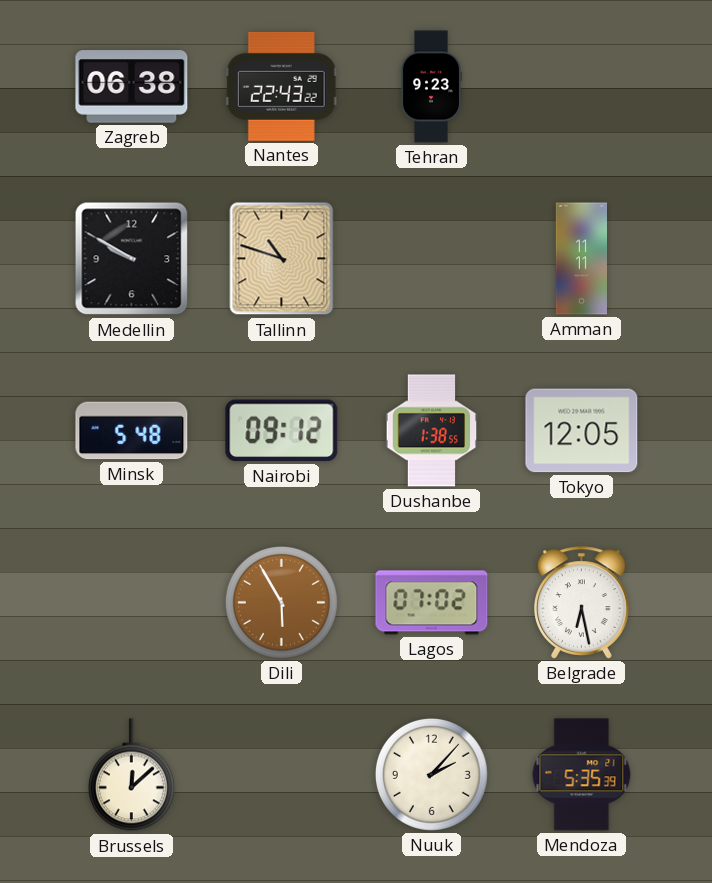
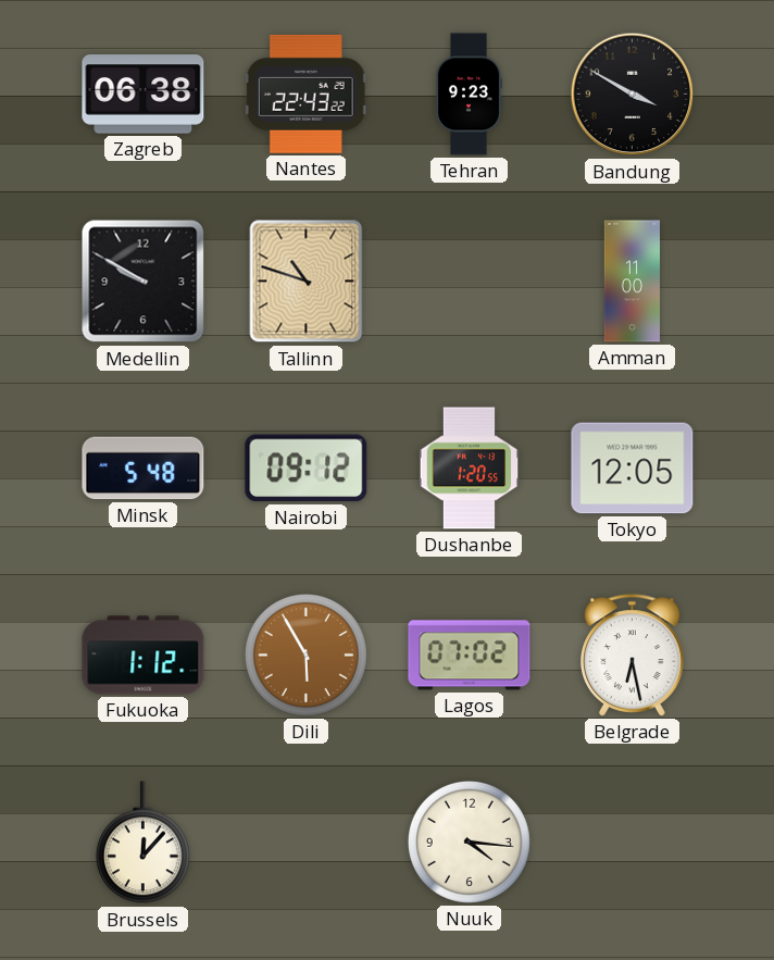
Bandung: none -> 3:50 (633, 95)
Amman: 11:11 -> 11:00 (632, 282)
Dushanbe: 1:38 -> 1:20 (470, 469)
Fukuoka: none -> 1:12 (143, 656)
Brussels: 12:08 -> 12:07 (142, 843)
Nuuk: 2:07 -> 4:16 (469, 841)
Mendoza: 5:35 -> none (582, 775)
